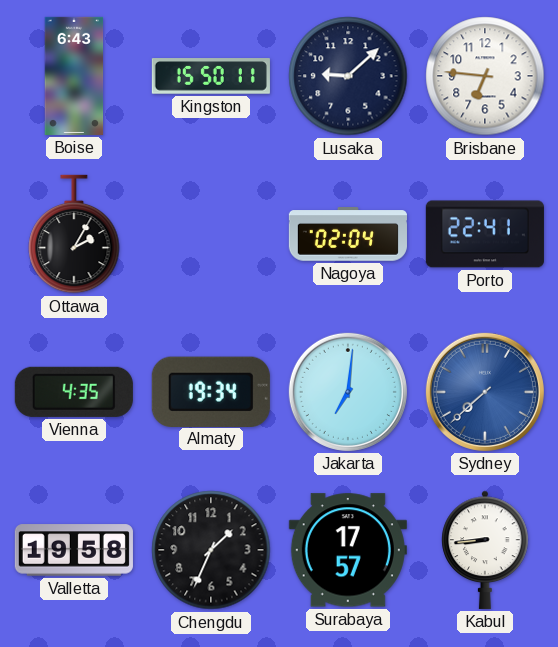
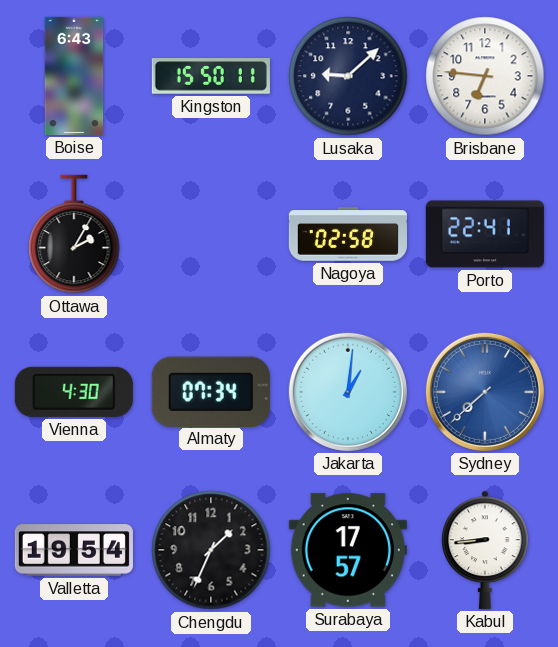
Nagoya: 02:04 -> 02:58 (348, 234)
Vienna: 4:35 -> 4:30 (74, 392)
Almaty: 19:34 -> 07:34 (211, 391)
Jakarta: 7:01 -> 1:01 (348, 392)
Valletta: 19:58 -> 19:54 (74, 550)
